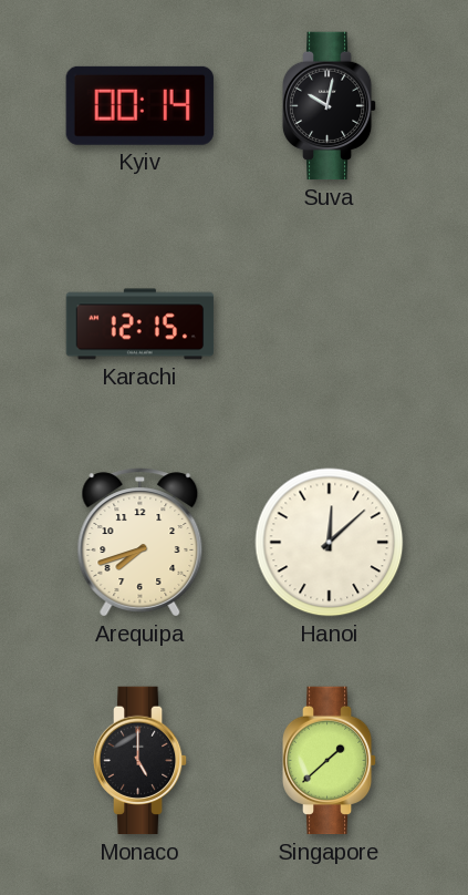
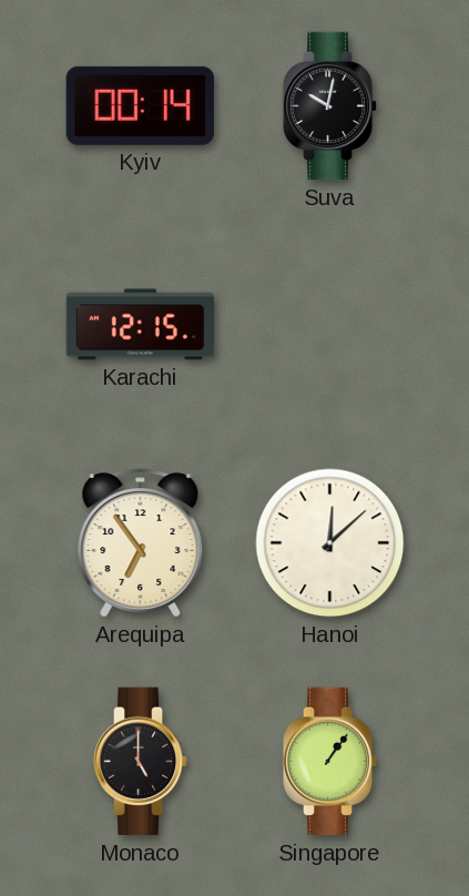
Arequipa: 7:42 -> 6:54 (141, 543)
Singapore: 1:38 -> 1:06 (330, 762)
